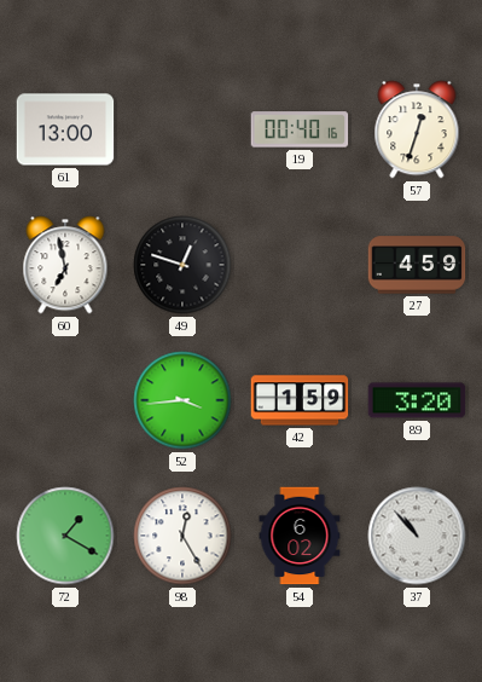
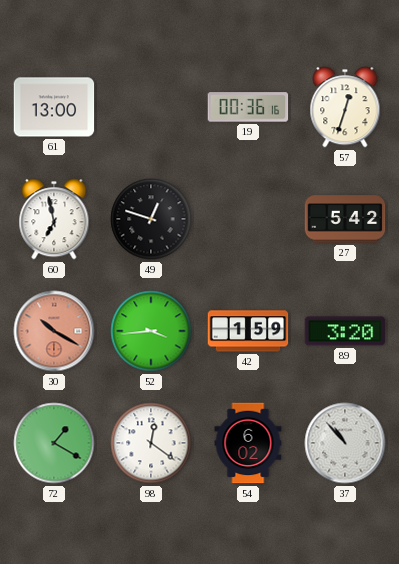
19: 00:40 -> 00:36 (248, 107)
27: 4:59 -> 5:42 (345, 219)
30: none -> 10:20 (54, 331)
98: 12:25 -> 12:21 (151, 443)
